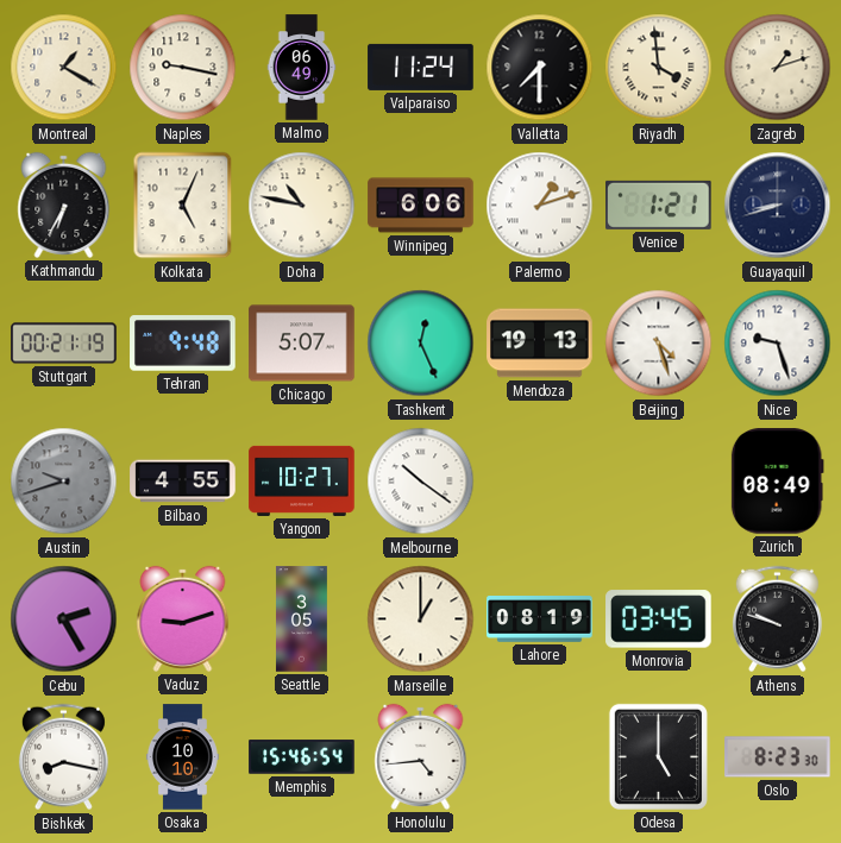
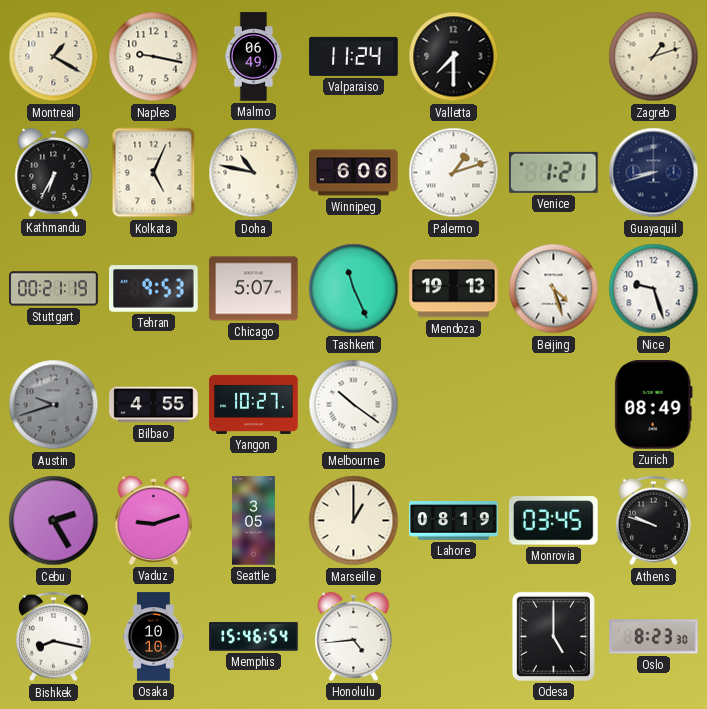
Riyadh: 3:59 -> none (659, 68)
Tehran: 9:48 -> 9:53 (154, 289)
Tashkent: 12:26 -> 11:26 (354, 289)
